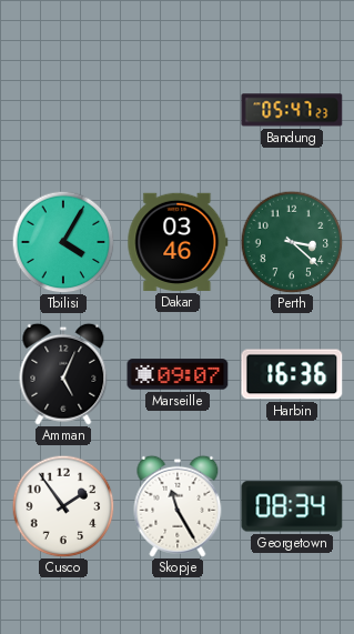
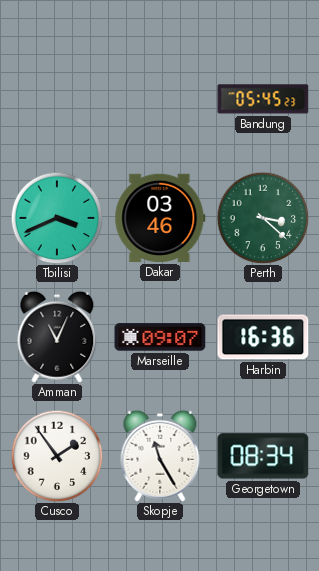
Bandung: 05:47 -> 05:45 (263, 99)
Tbilisi: 4:05 -> 3:41 (57, 218)
Amman: 5:04 -> 11:04 (57, 337)
